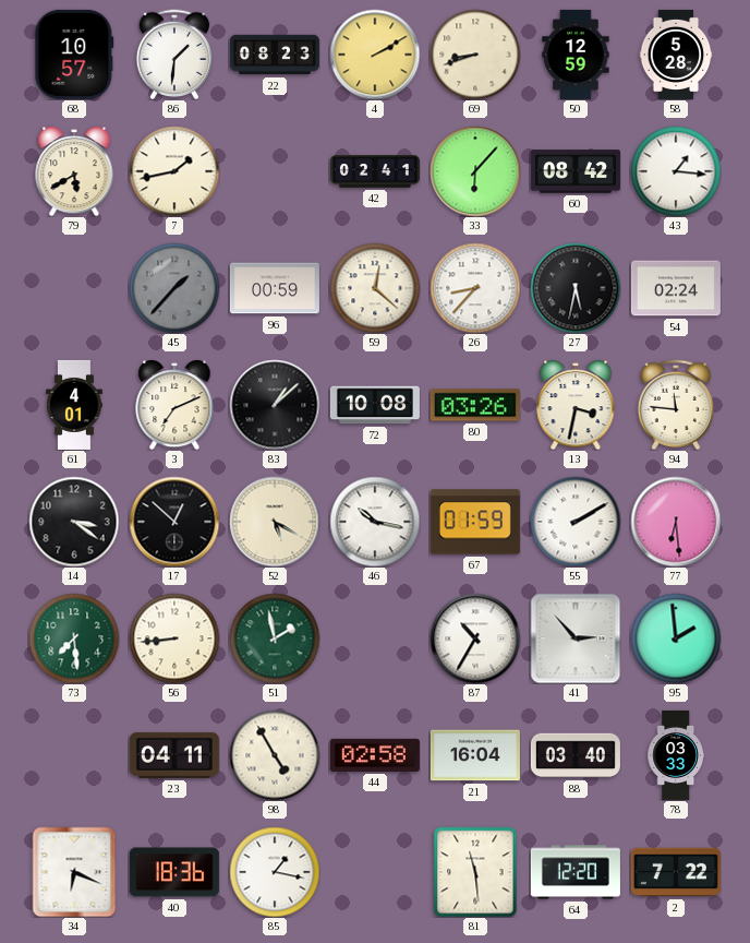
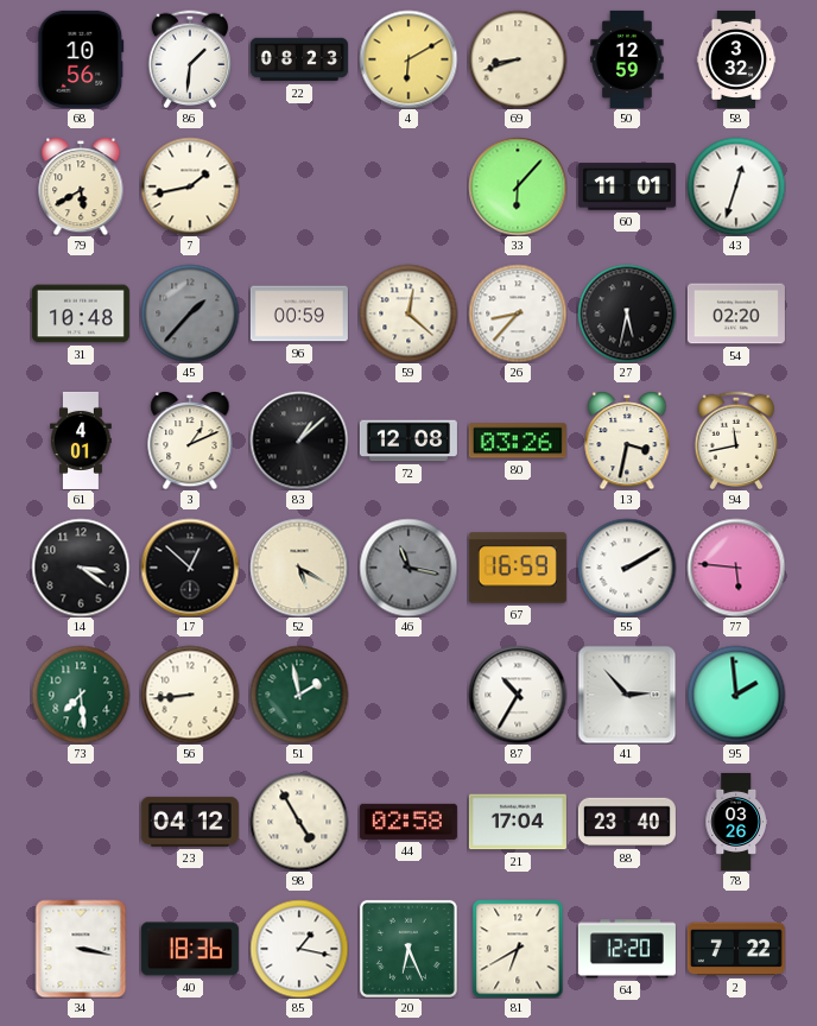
68: 10:57 -> 10:56 (81, 59)
4: 2:10 -> 6:10 (408, 59)
58: 5:28 -> 3:32 (736, 59)
42: 02:41 -> none (375, 171)
60: 08:42 -> 11:01 (627, 186)
43: 1:16 -> 12:33 (736, 186)
31: none -> 10:48 (81, 313)
54: 02:24 -> 02:20 (736, 313)
3: 7:11 -> 1:11 (190, 441)
72: 10:08 -> 12:08 (408, 441)
94: 11:46 -> 11:43 (736, 441)
46: 10:17 -> 11:17 (408, 568)
46 dial: white -> grey (408, 568)
67: 01:59 -> 16:59 (518, 568)
77: 6:29 -> 5:46 (736, 568)
23: 04:11 -> 04:12 (190, 822)
21: 16:04 -> 17:04 (518, 822)
88: 03:40 -> 23:40 (627, 822)
78: 03:33 -> 03:26 (736, 822)
34: 6:19 -> 3:17 (81, 949)
20: none -> 6:26 (408, 949)
81: 11:29 -> 6:40 (518, 949)
